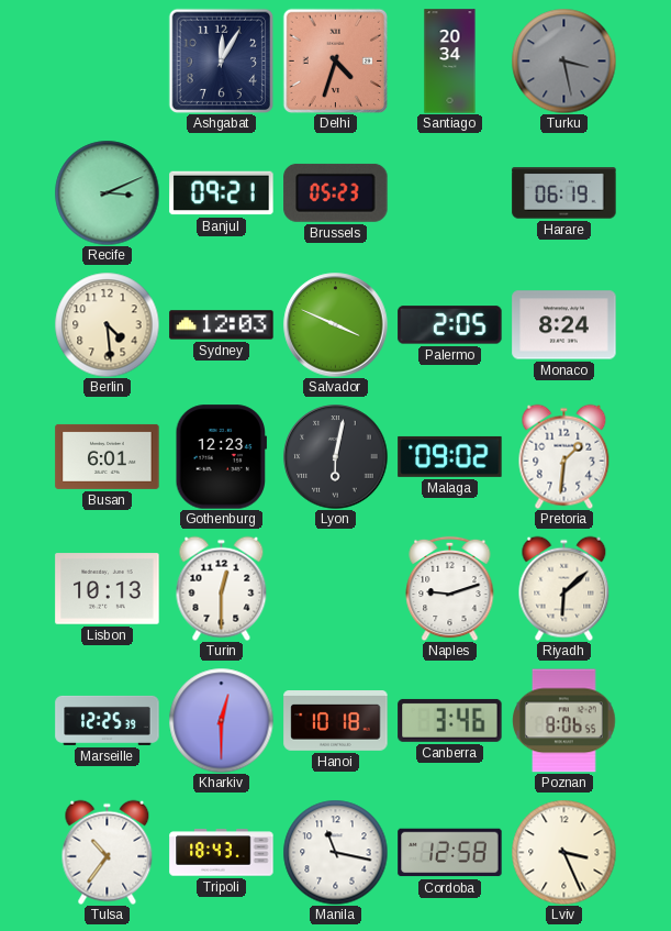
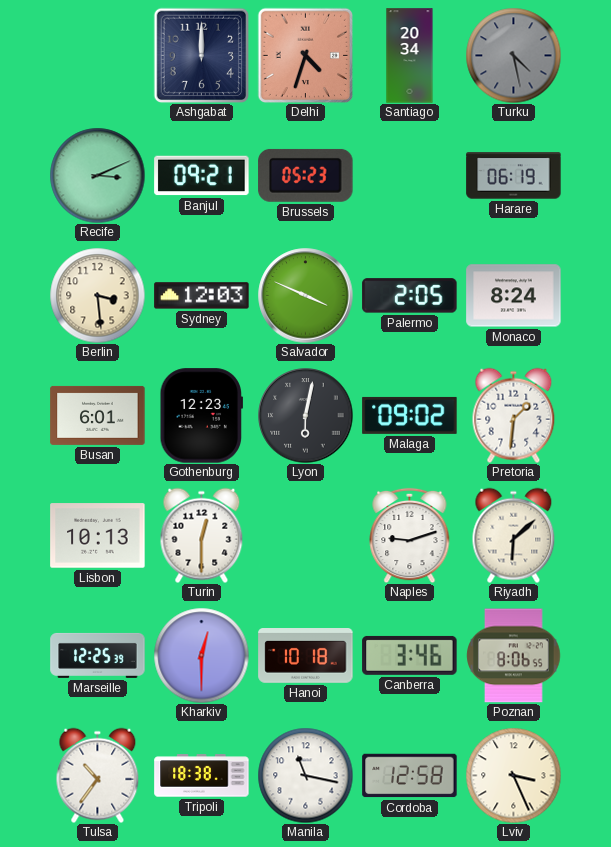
Ashgabat: 12:05 -> 12:00 (201, 55)
Turku: 3:28 -> 4:28 (513, 55)
Berlin: 4:29 -> 3:29 (97, 295)
Tripoli: 18:43 -> 18:38 (202, 776)
